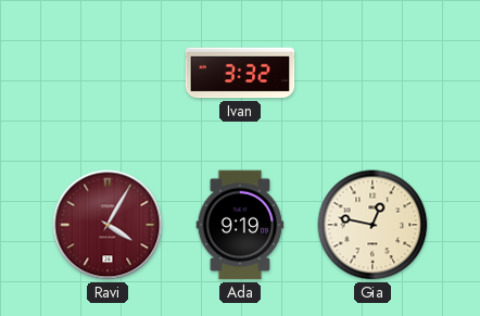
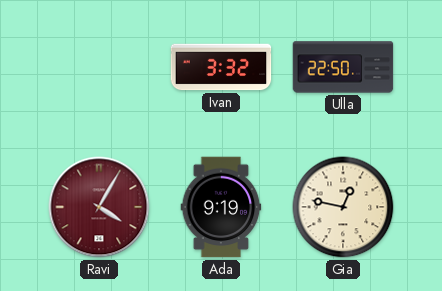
Ulla: none -> 22:50 (343, 67)
